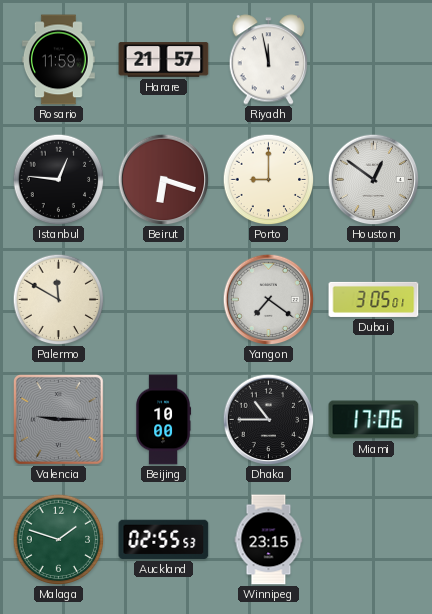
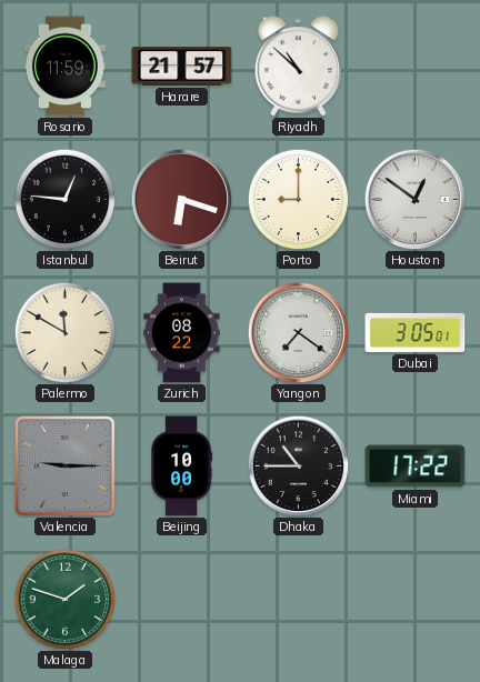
Riyadh: 11:58 -> 10:52 (299, 67)
Zurich: none -> 08:22 (182, 333)
Miami: 17:06 -> 17:22 (416, 467)
Auckland: 02:55 -> none (164, 539)
Winnipeg: 23:15 -> none (269, 540)
